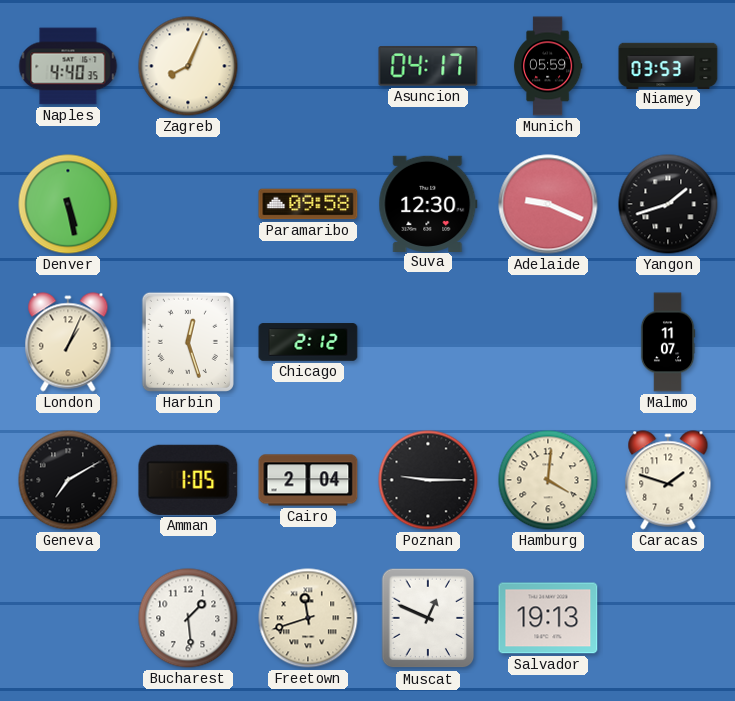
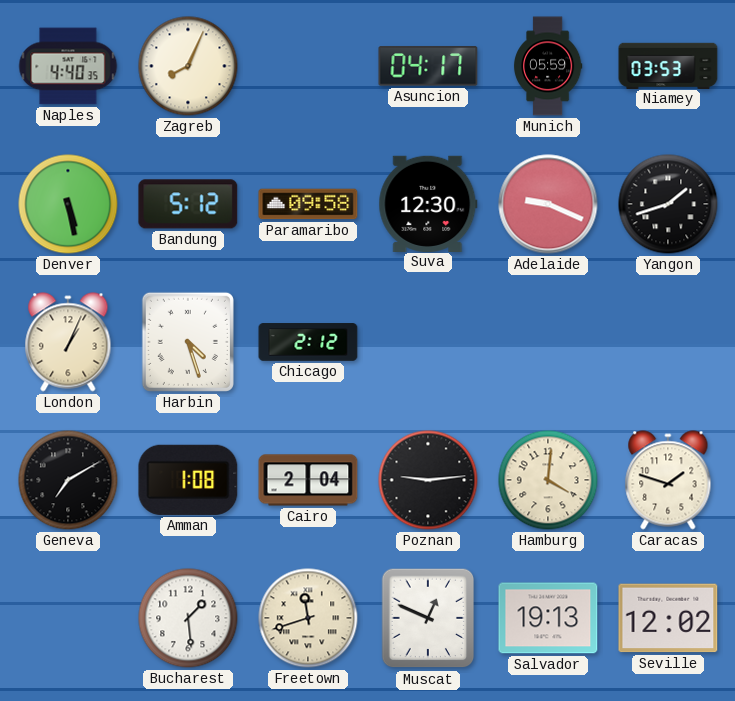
Bandung: none -> 5:12 (188, 204)
Harbin: 12:27 -> 4:27 (188, 342)
Malmo: 11:07 -> none (668, 342)
Amman: 1:05 -> 1:08 (188, 480)
Poznan: 9:15 -> 9:14 (428, 480)
Seville: none -> 12:02 (668, 618)
